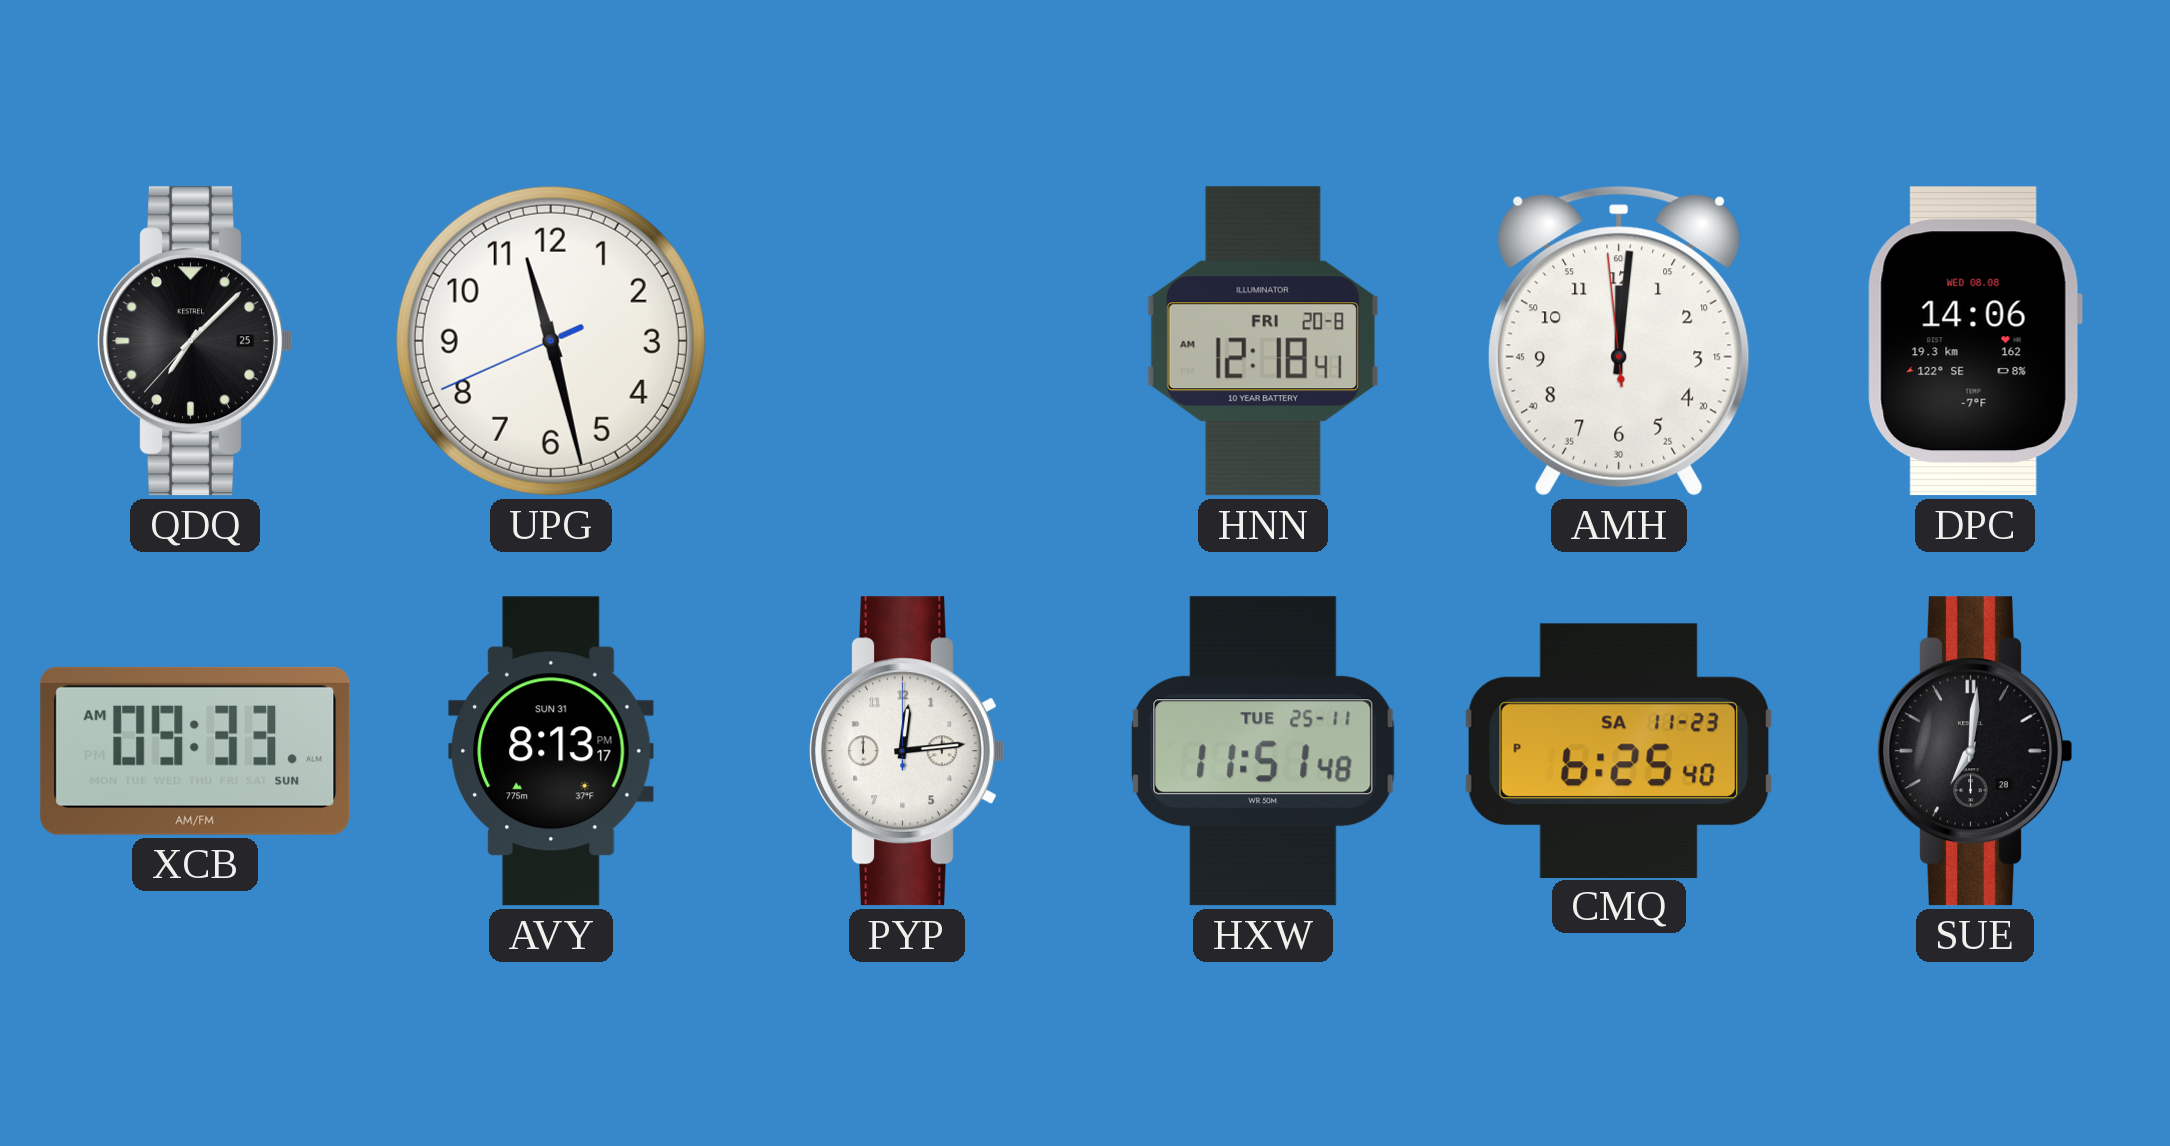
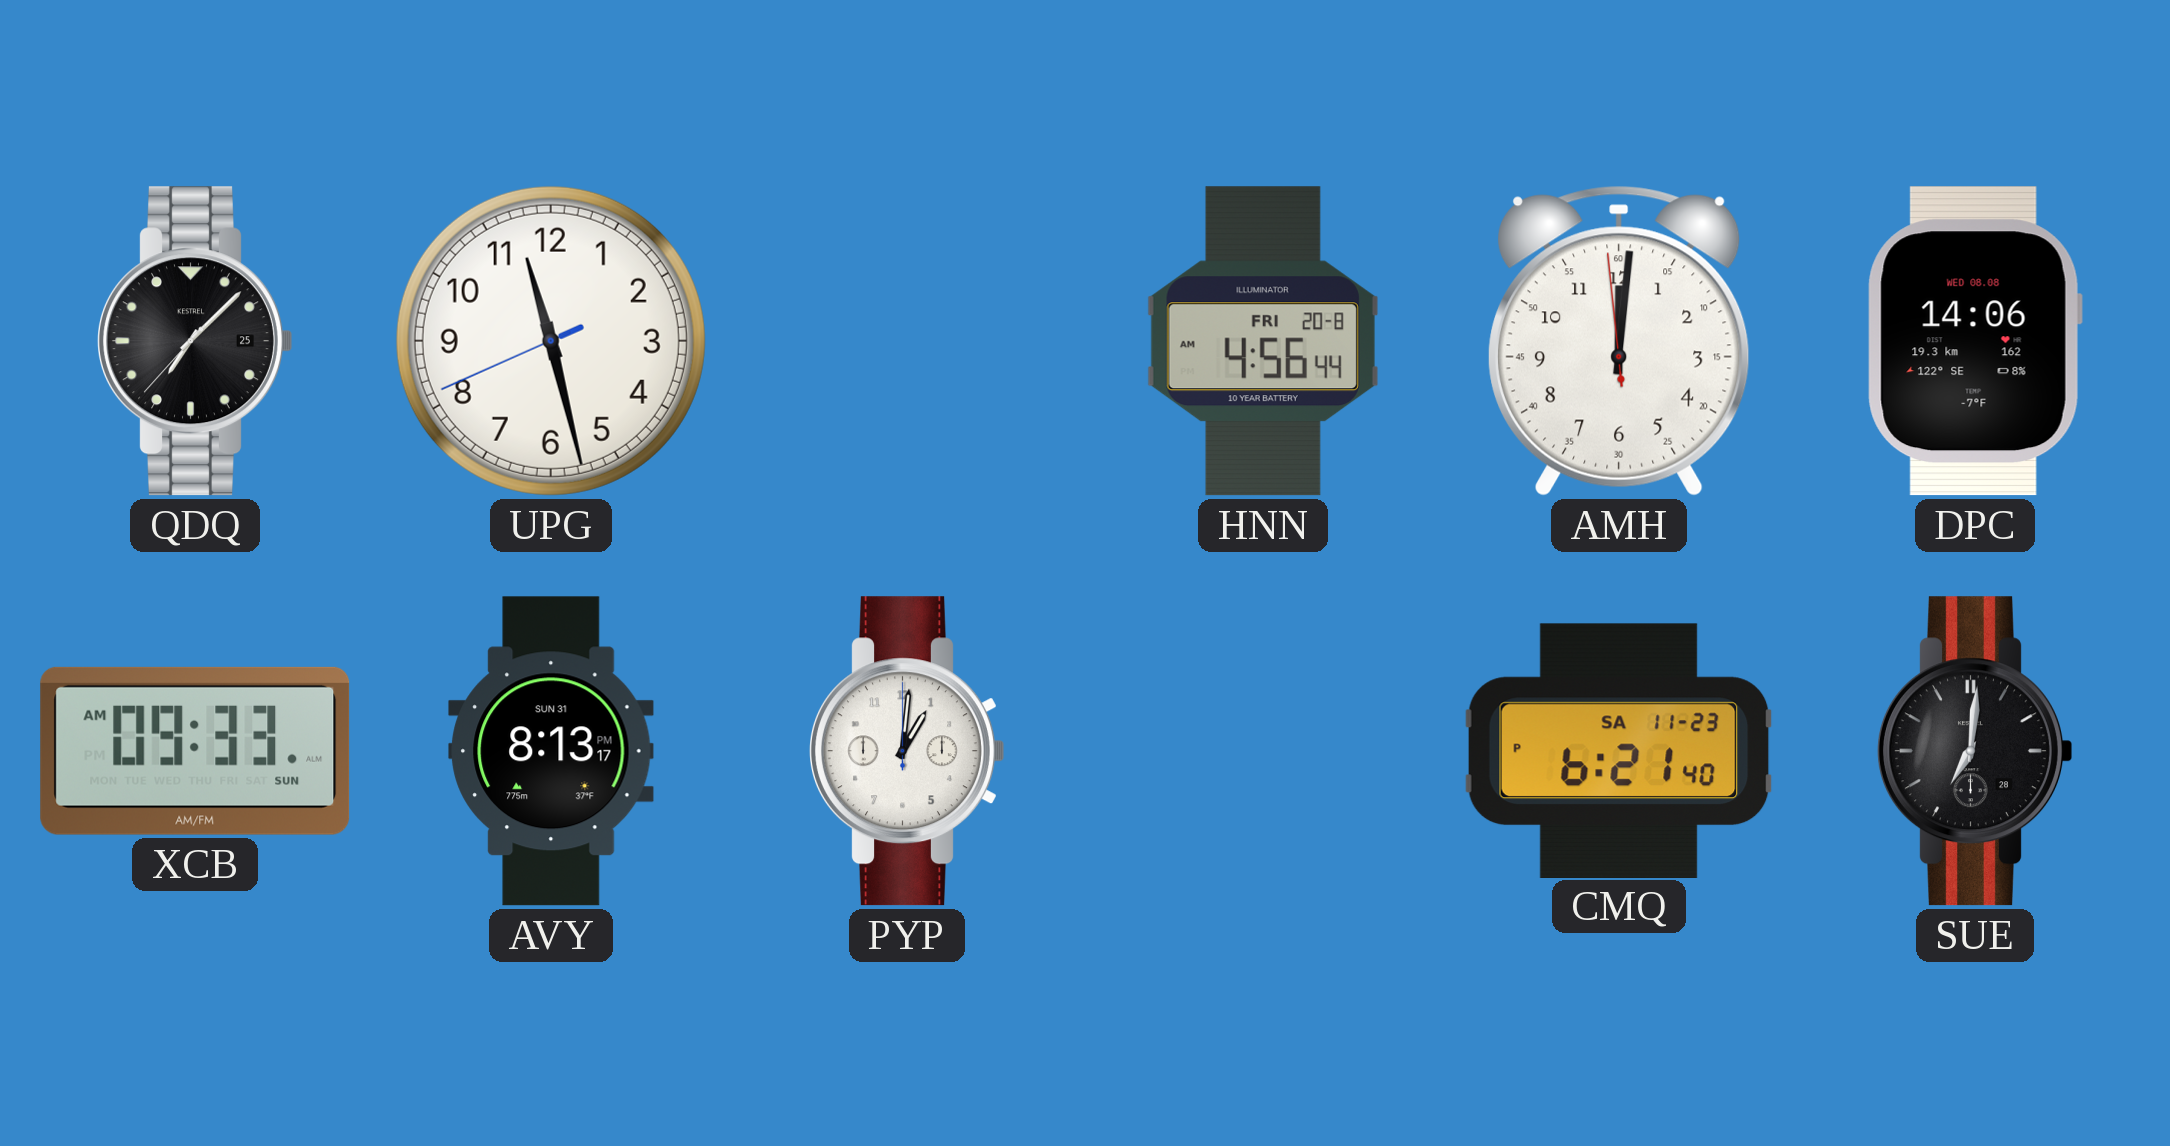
HNN: 12:18 -> 4:56 (1263, 341)
PYP: 12:14 -> 1:01 (907, 751)
HXW: 11:51 -> none (1264, 751)
CMQ: 6:25 -> 6:21 (1619, 750)
